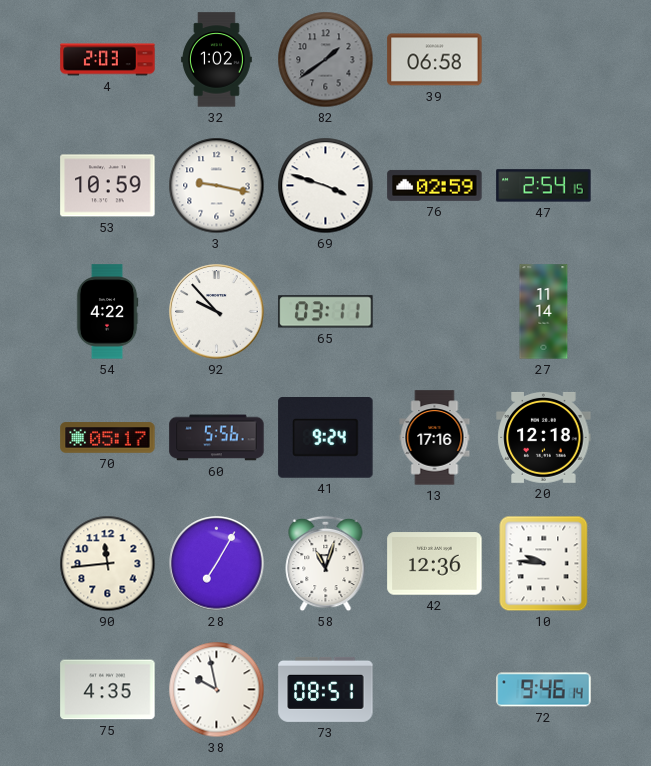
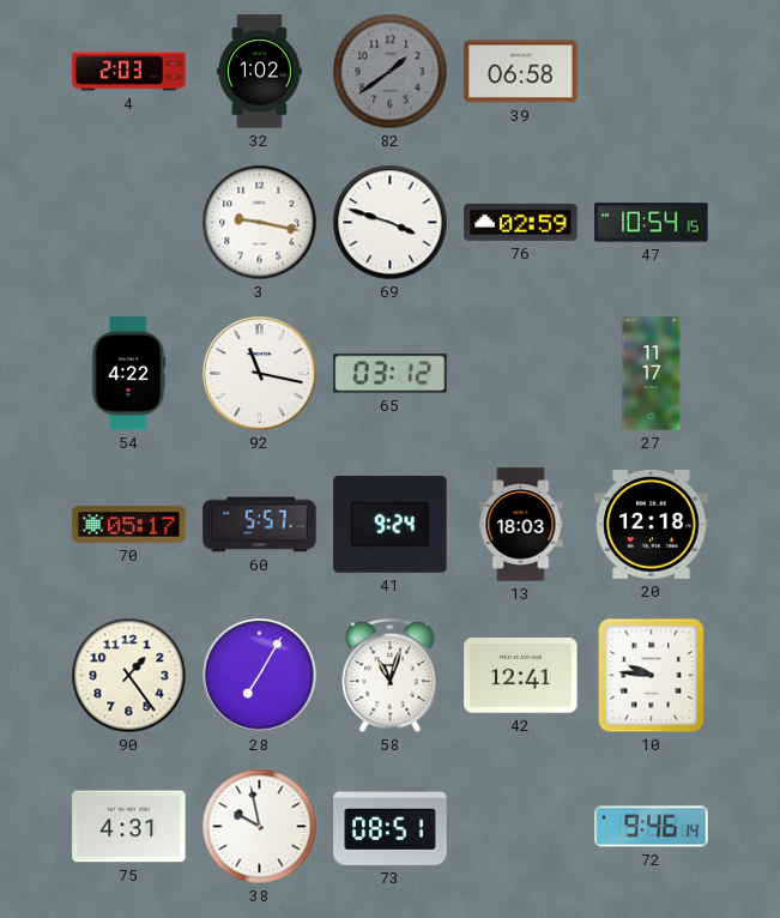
53: 10:59 -> none (108, 186)
47: 2:54 -> 10:54 (652, 223)
92: 9:53 -> 11:17 (260, 374)
65: 03:11 -> 03:12 (391, 374)
27: 11:14 -> 11:17 (652, 374)
60: 5:56 -> 5:57 (260, 525)
13: 17:16 -> 18:03 (521, 525)
90: 11:44 -> 1:24 (129, 676)
42: 12:36 -> 12:41 (521, 676)
75: 4:35 -> 4:31 (129, 827)
